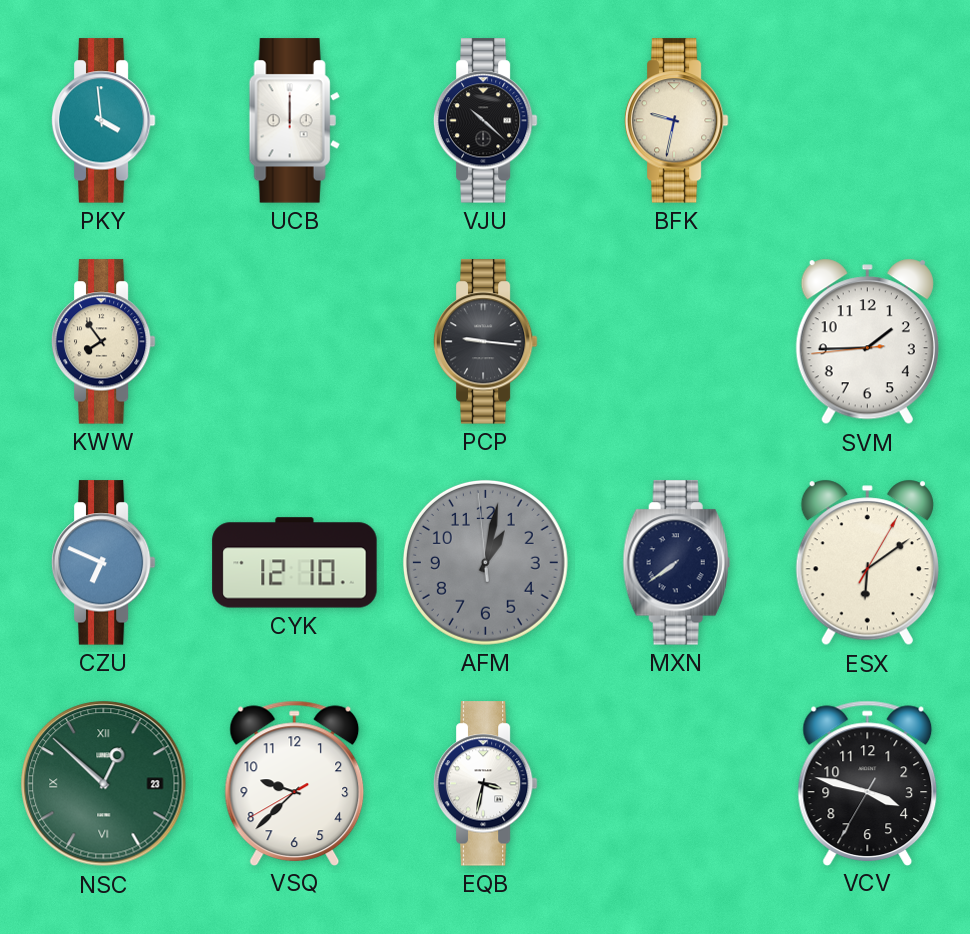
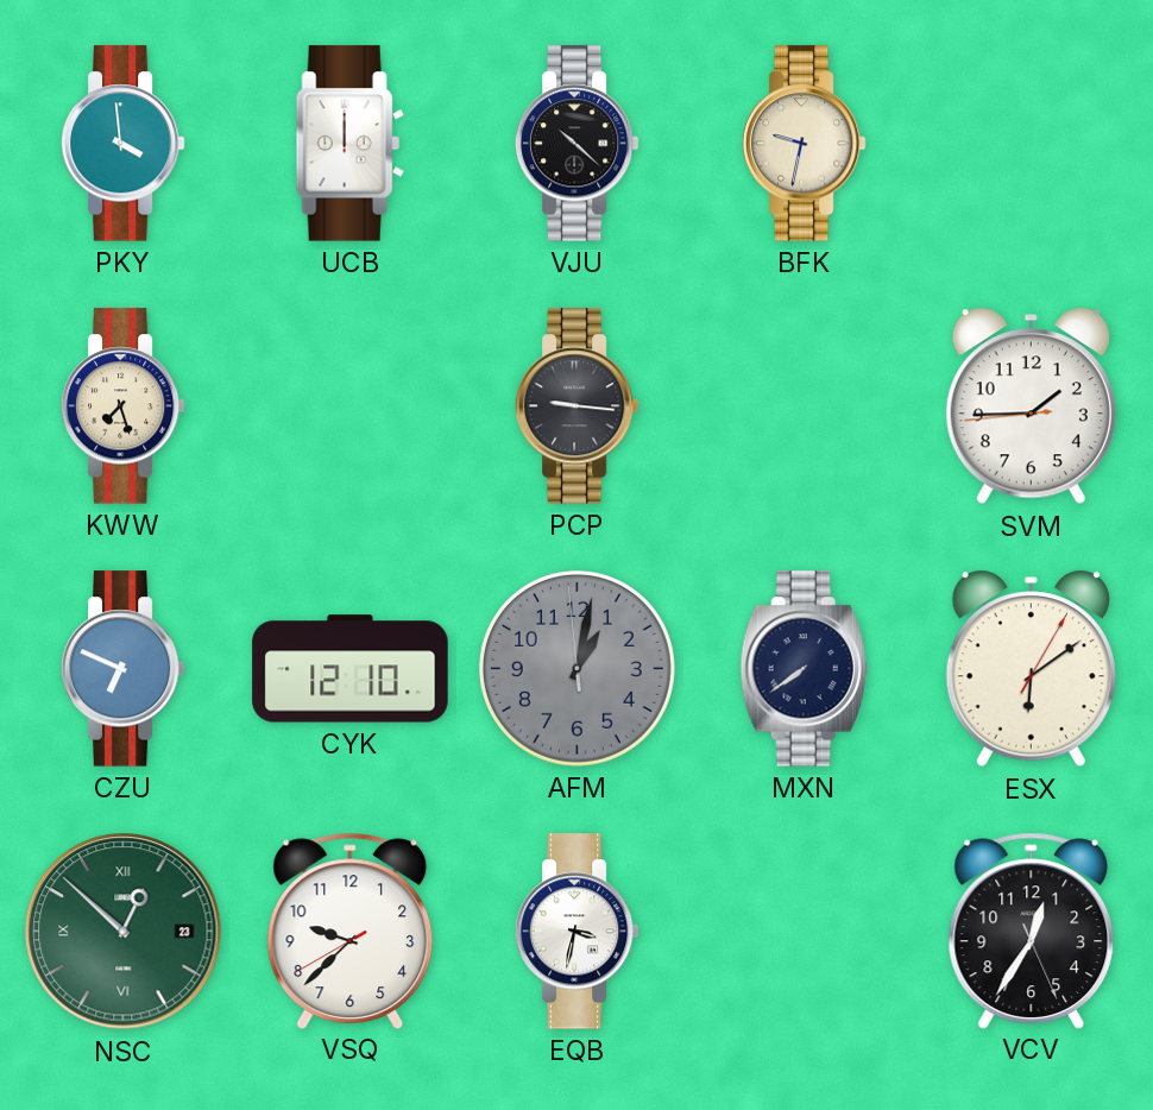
KWW: 7:54 -> 7:27 (122, 406)
VCV: 3:47 -> 12:35 (1032, 931)
